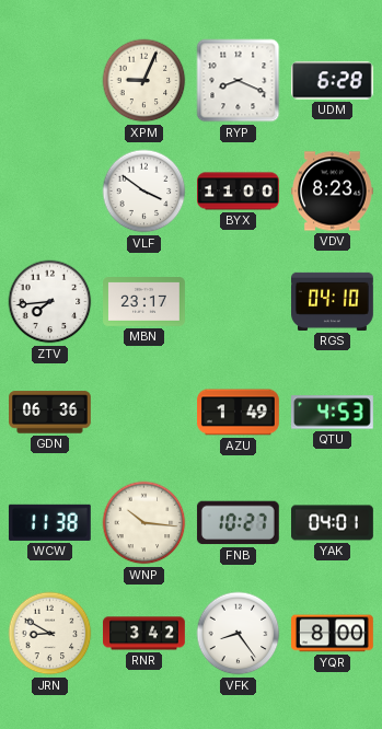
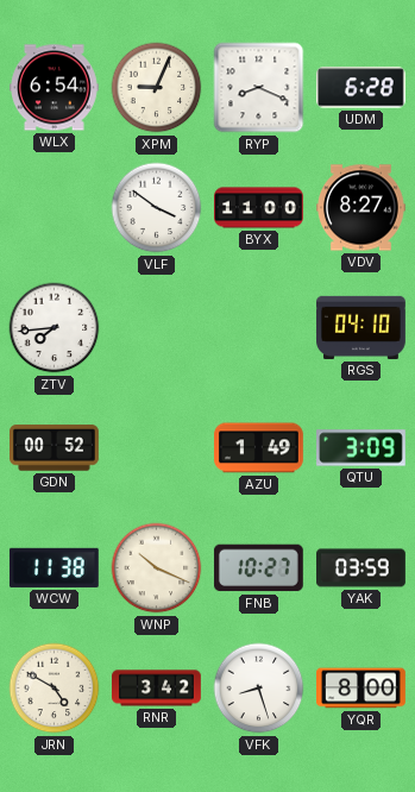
WLX: none -> 6:54 (55, 88)
VDV: 8:23 -> 8:27 (361, 208)
MBN: 23:17 -> none (144, 302)
GDN: 06:36 -> 00:52 (55, 448)
QTU: 4:53 -> 3:09 (361, 448)
WNP: 10:16 -> 10:19 (157, 568)
YAK: 04:01 -> 03:59 (361, 568)
JRN: 8:50 -> 4:50 (55, 689)
VFK: 8:24 -> 8:27 (259, 689)
